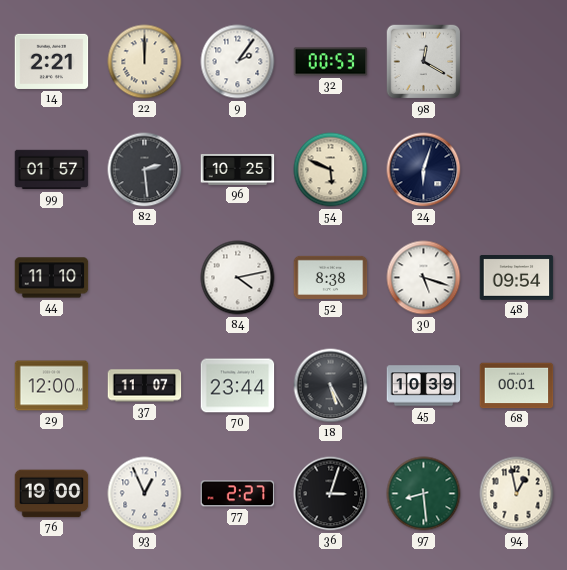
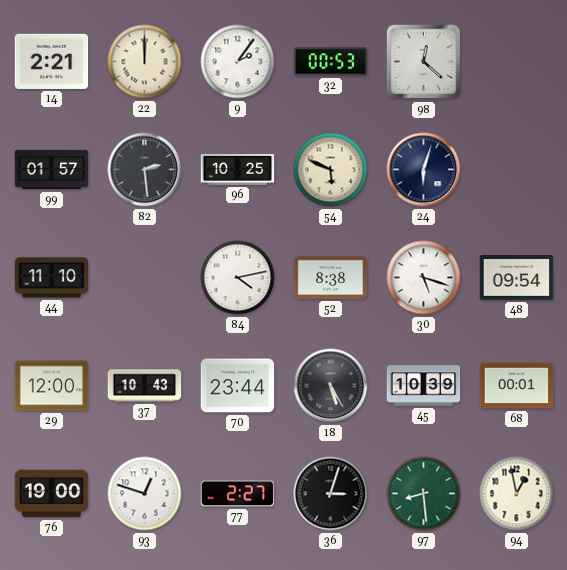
98: 12:20 -> 12:22 (424, 62)
37: 11:07 -> 10:43 (145, 386)
93: 12:56 -> 12:48 (145, 494)
